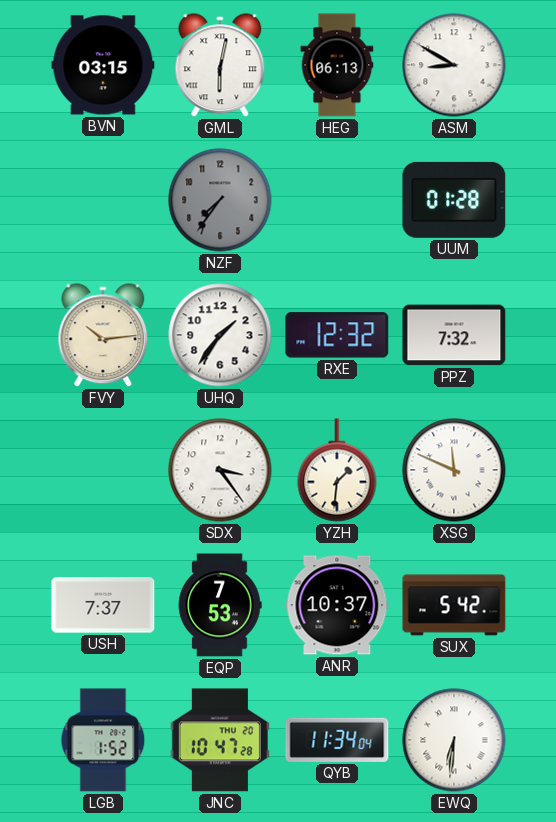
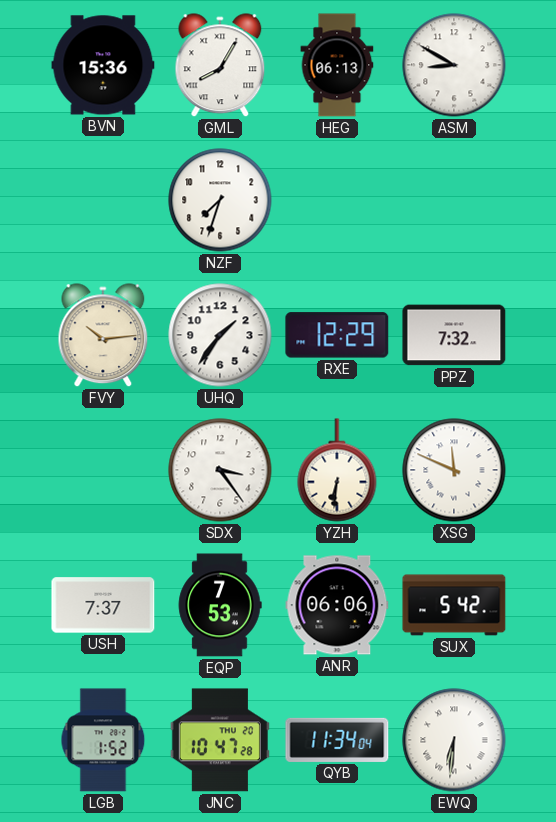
BVN: 03:15 -> 15:36 (103, 65)
GML: 6:02 -> 8:05 (220, 66)
NZF: 7:36 -> 7:33 (220, 200)
NZF dial: grey -> white (220, 200)
UUM: 01:28 -> none (454, 200)
RXE: 12:32 -> 12:29 (337, 335)
YZH: 1:31 -> 6:31 (337, 470)
ANR: 10:37 -> 06:06 (337, 605)
